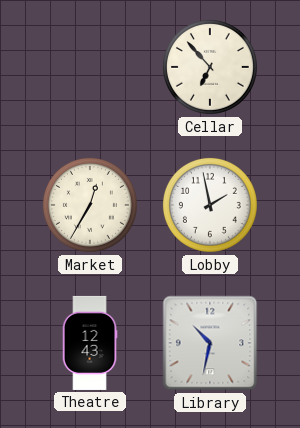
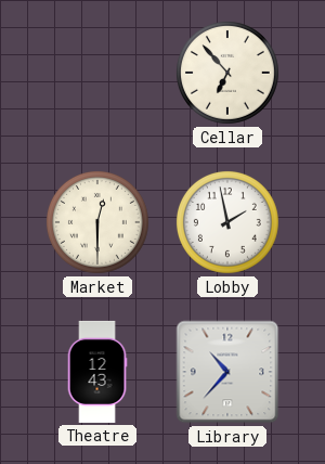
Market: 12:35 -> 12:30 (97, 222)
Library: 10:32 -> 10:37 (227, 372)
